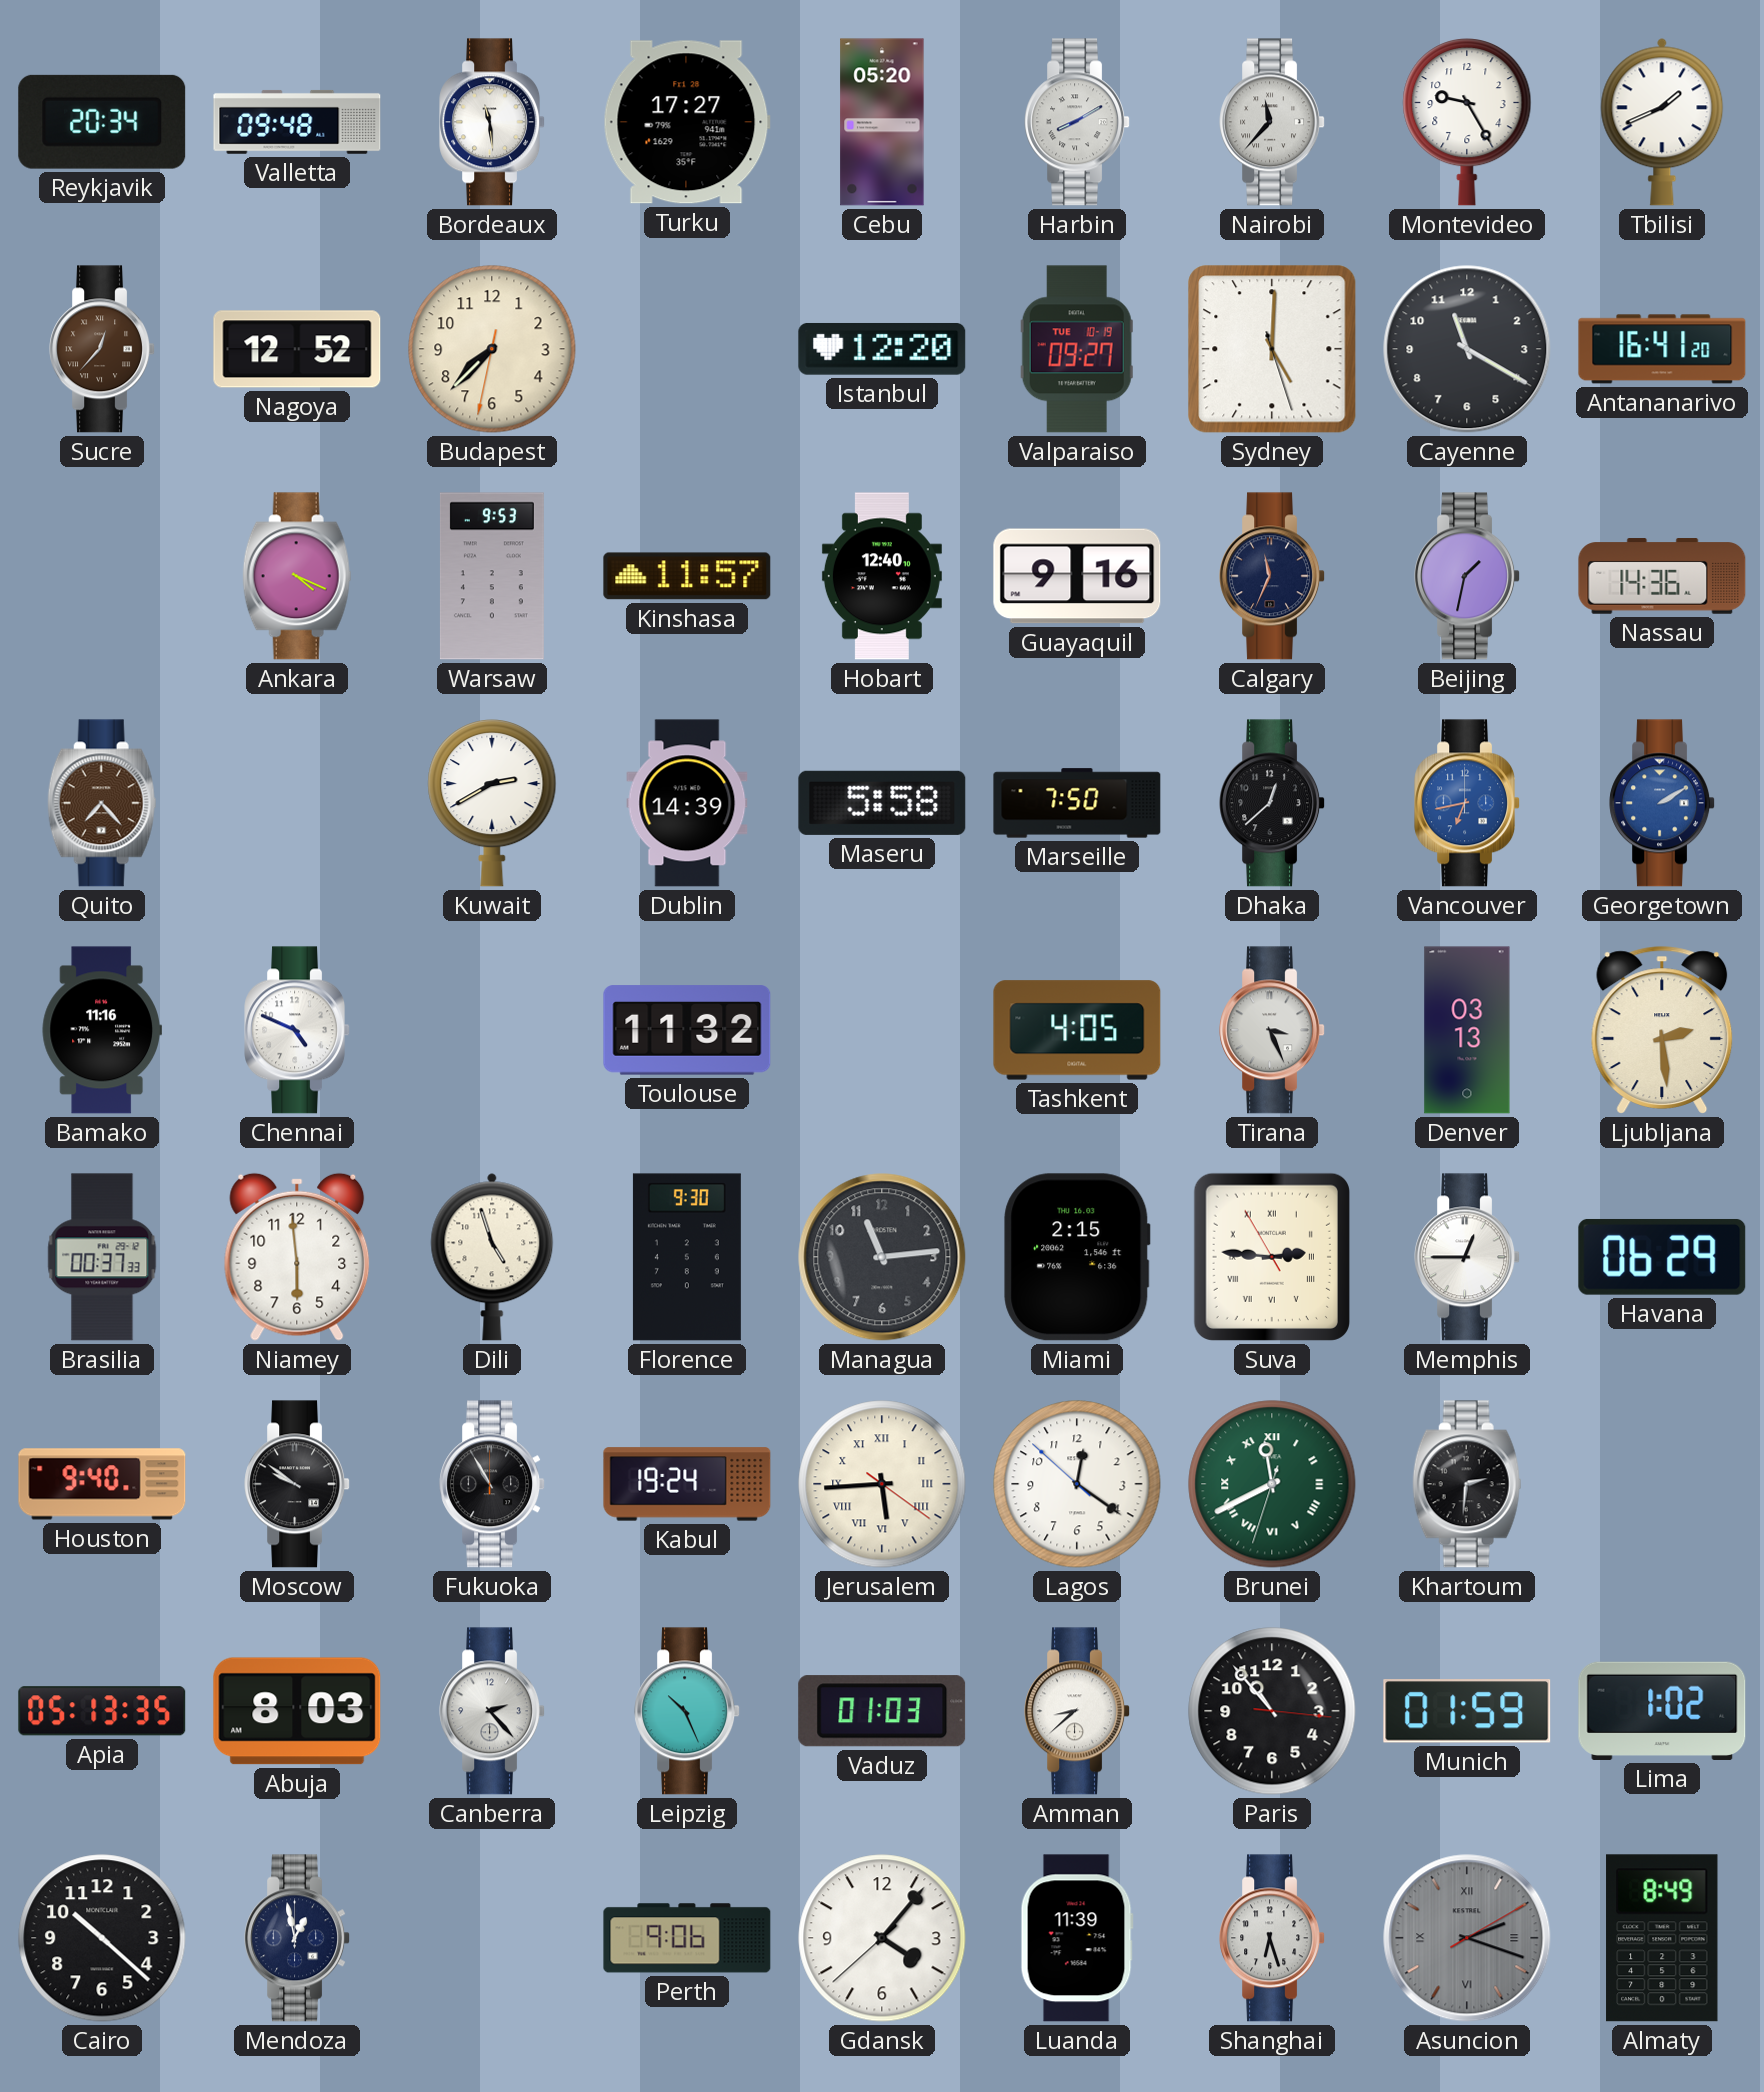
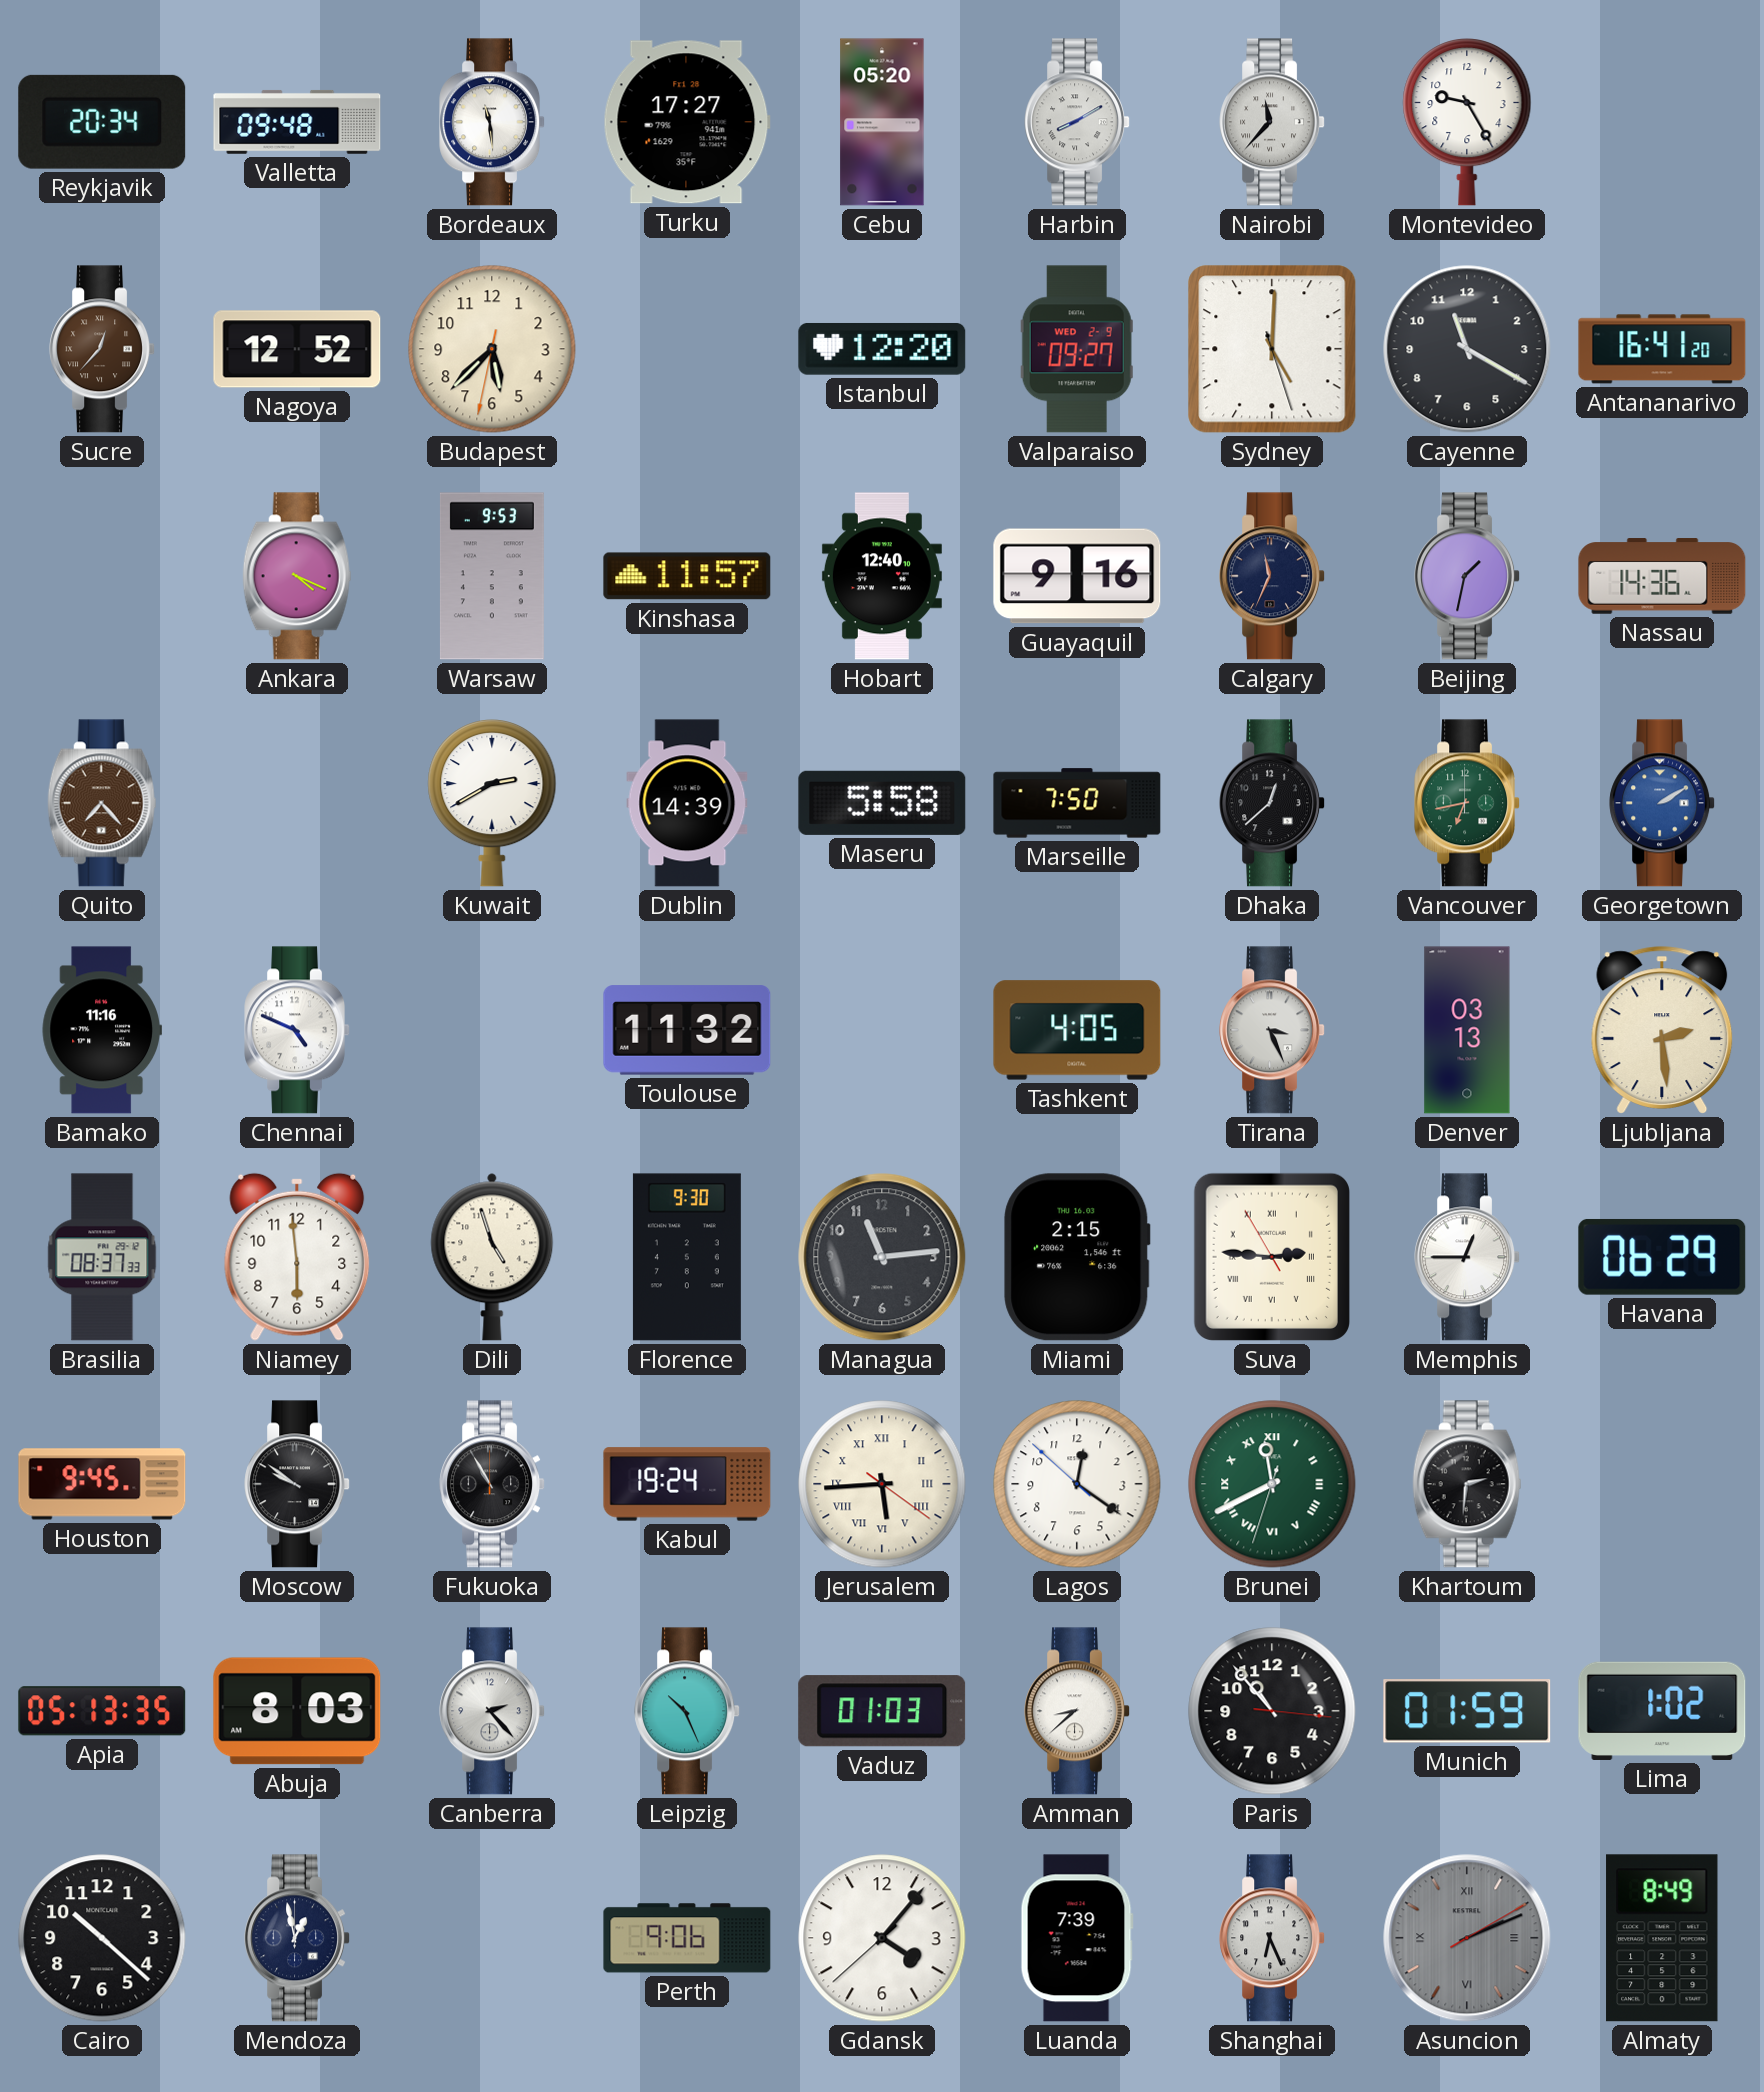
Tbilisi: 1:41 -> none (1662, 122)
Budapest: 7:37 -> 5:37 (492, 349)
Valparaiso date: TUE 10-19 -> WED 2-9 (1077, 349)
Vancouver dial: blue -> green (1468, 803)
Brasilia: 00:37 -> 08:37 (102, 1257)
Houston: 9:40 -> 9:45 (102, 1484)
Luanda: 11:39 -> 7:39 (1077, 1938)
Shanghai: 6:27 -> 6:26 (1273, 1938)
Asuncion: 2:18 -> 2:11 (1467, 1938)
